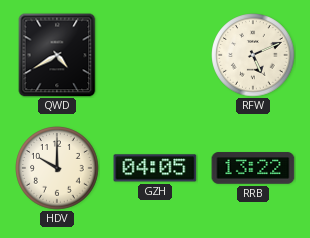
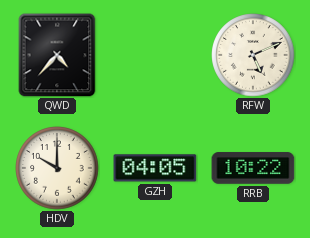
QWD: 4:40 -> 4:37 (57, 55)
RRB: 13:22 -> 10:22 (253, 168)
